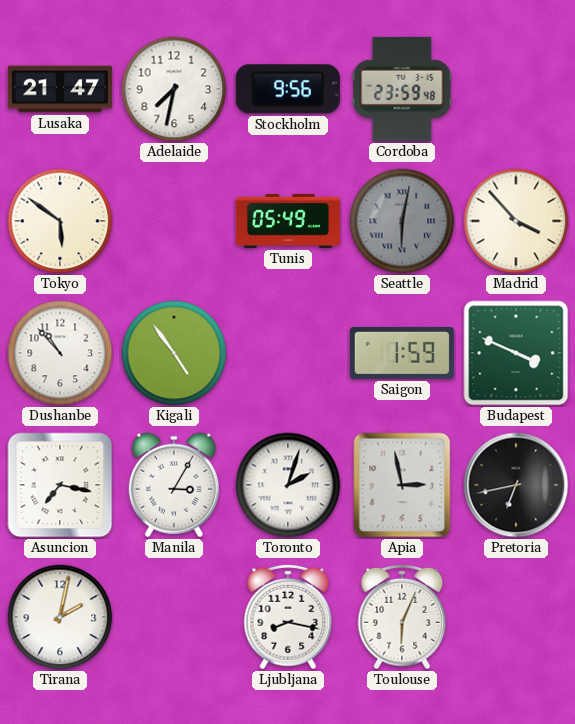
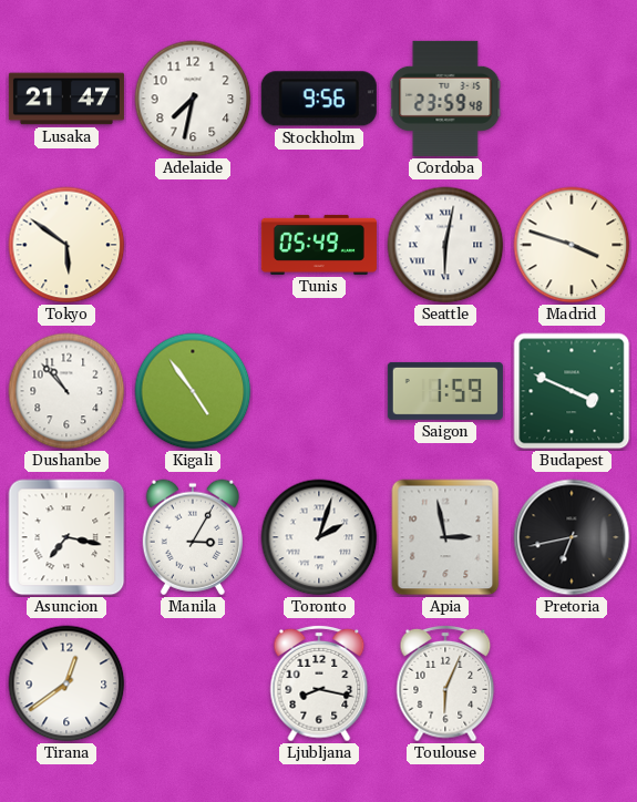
Seattle dial: grey -> white (445, 245)
Madrid: 3:53 -> 3:48 (572, 245)
Tirana: 2:02 -> 12:39 (66, 683)
